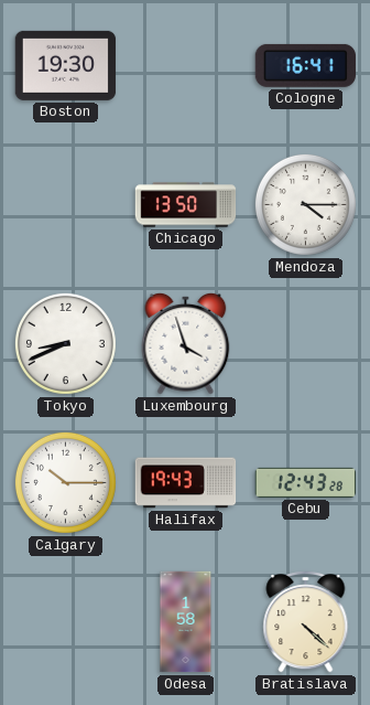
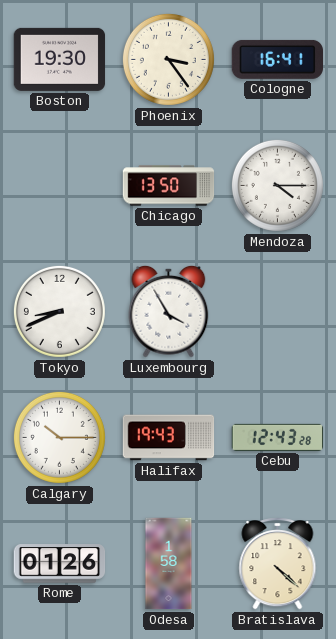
Phoenix: none -> 3:24 (168, 59)
Luxembourg: 3:57 -> 3:55 (169, 311)
Rome: none -> 01:26 (60, 564)
